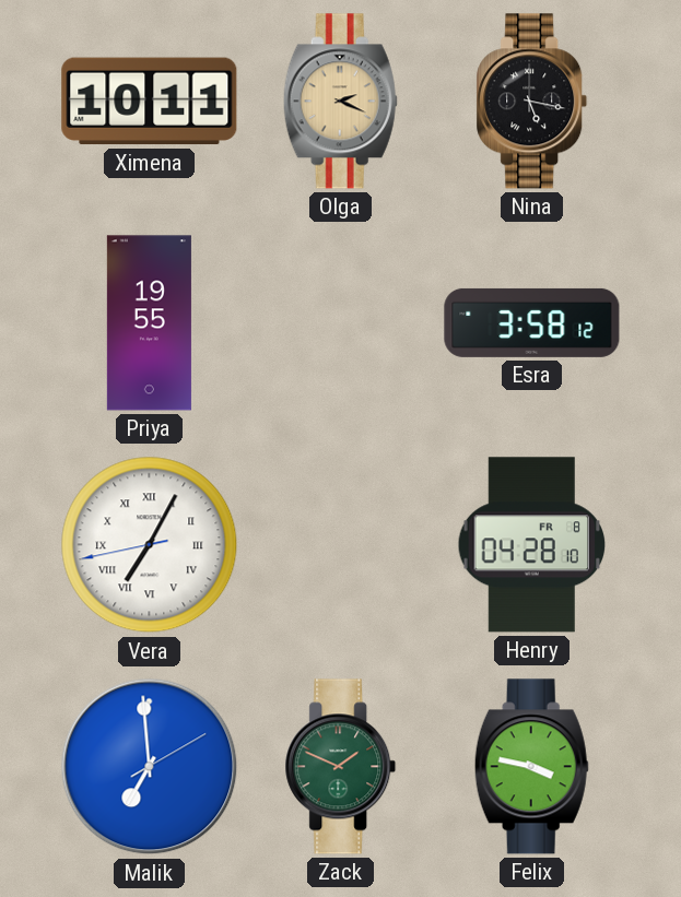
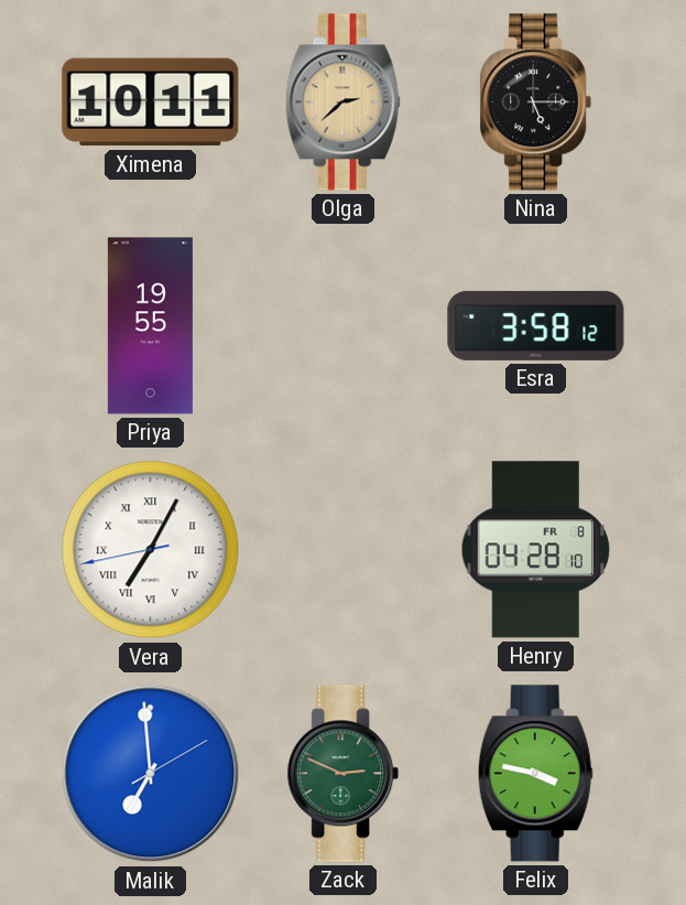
Olga: 2:19 -> 2:38 (342, 103)
Nina: 5:17 -> 5:15 (536, 103)
Zack: 1:49 -> 2:49 (344, 774)
